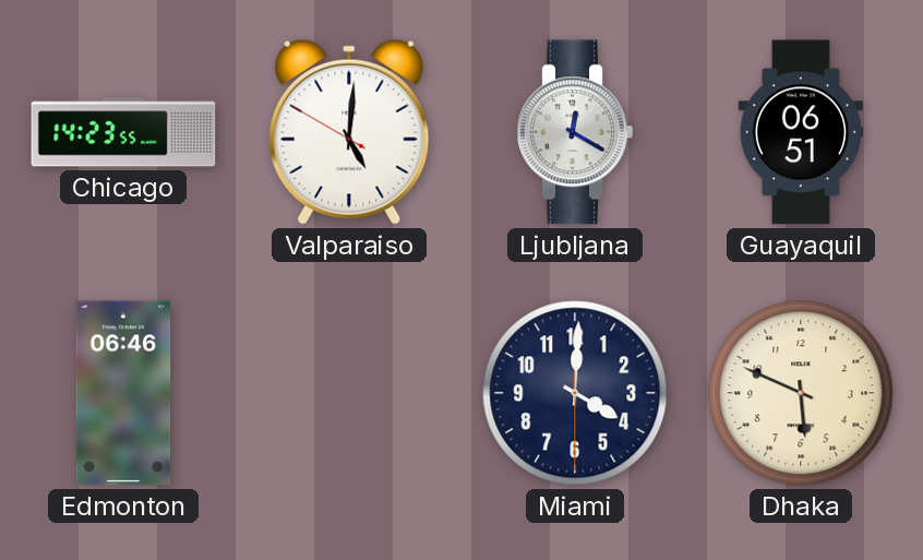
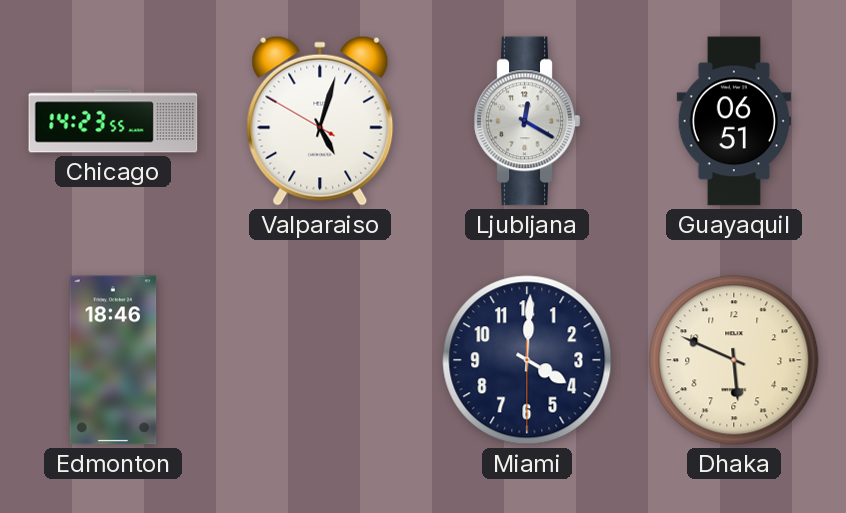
Valparaiso: 5:00 -> 5:02 (320, 121)
Edmonton: 06:46 -> 18:46 (113, 360)
